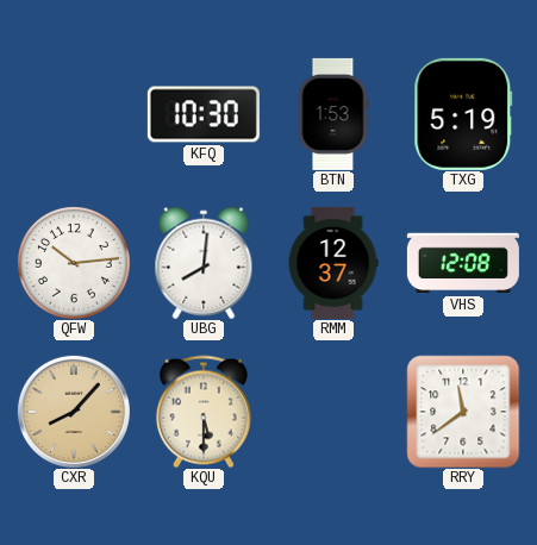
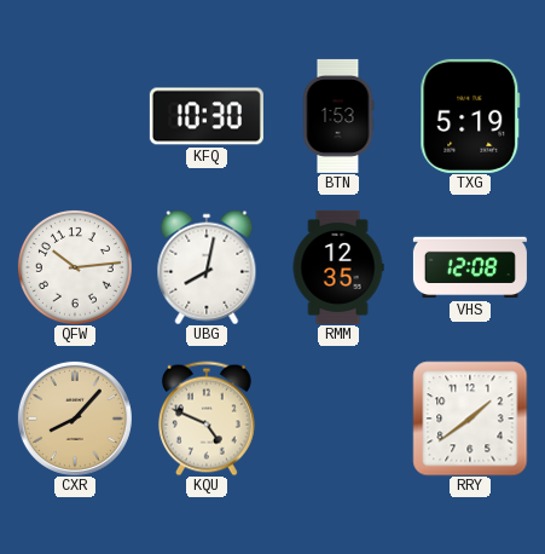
UBG: 8:01 -> 8:02 (207, 267)
RMM: 12:37 -> 12:35 (338, 267)
KQU: 5:30 -> 4:49 (207, 419)
RRY: 11:39 -> 1:39 (470, 419)
